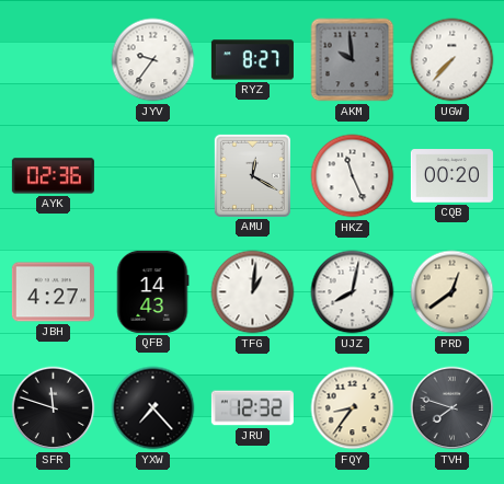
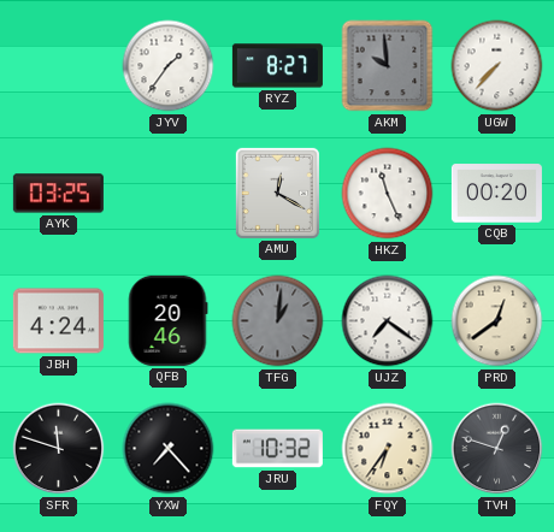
JYV: 9:36 -> 1:36 (169, 66)
AYK: 02:36 -> 03:25 (58, 194)
JBH: 4:27 -> 4:24 (58, 321)
QFB: 14:43 -> 20:46 (167, 320)
TFG dial: white -> grey (278, 321)
UJZ: 8:02 -> 7:21 (388, 321)
JRU: 12:32 -> 10:32 (277, 449)
FQY: 8:36 -> 6:36 (388, 449)
TVH: 7:48 -> 12:48 (497, 449)
